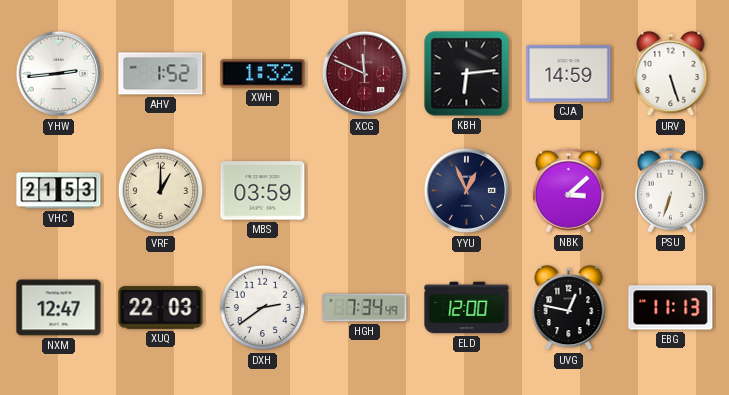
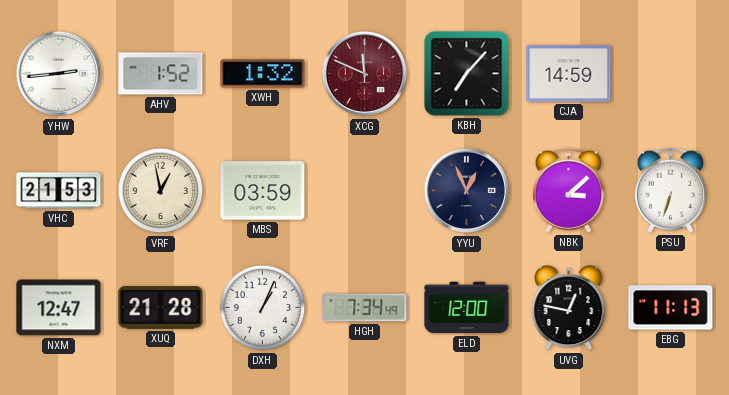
KBH: 6:14 -> 7:07 (467, 74)
URV: 5:27 -> none (671, 75)
VRF: 1:00 -> 12:58 (161, 191)
XUQ: 22:03 -> 21:28 (161, 308)
DXH: 2:39 -> 1:04 (263, 308)
